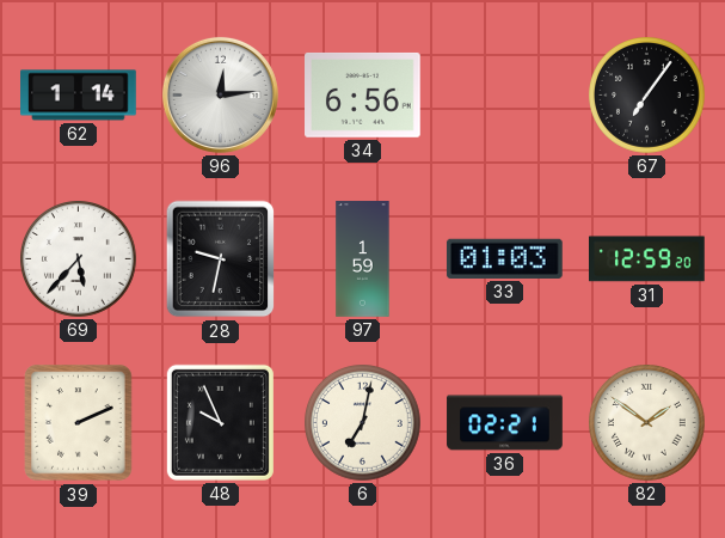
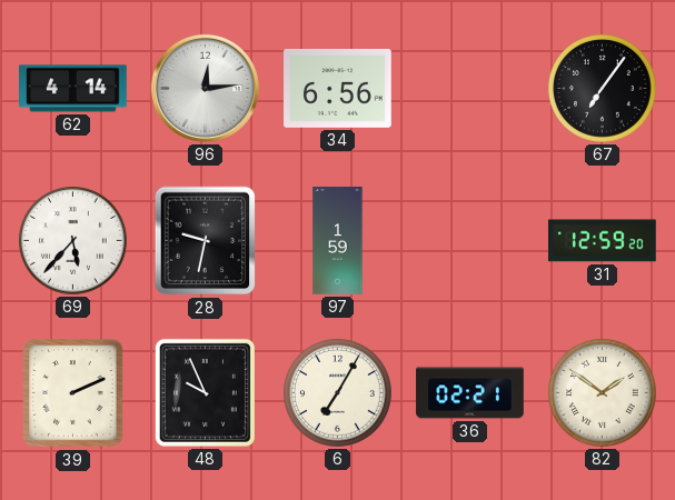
62: 1:14 -> 4:14 (73, 89)
33: 01:03 -> none (504, 258)
6: 7:02 -> 7:05 (338, 393)
